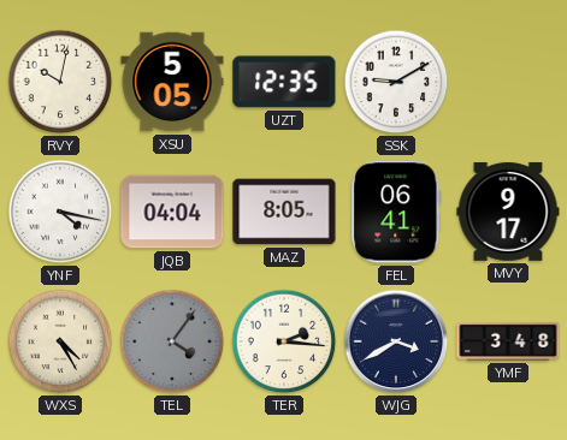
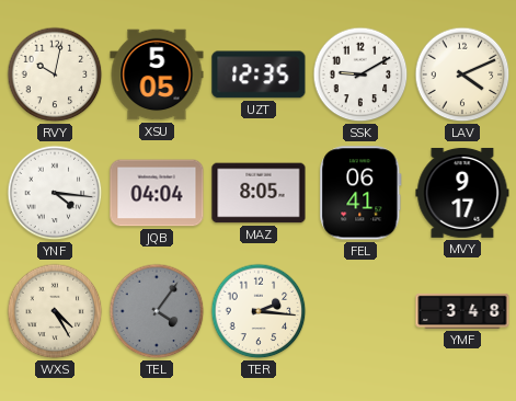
LAV: none -> 4:11 (462, 75)
YNF: 4:17 -> 4:16 (55, 193)
WJG: 3:40 -> none (396, 341)
